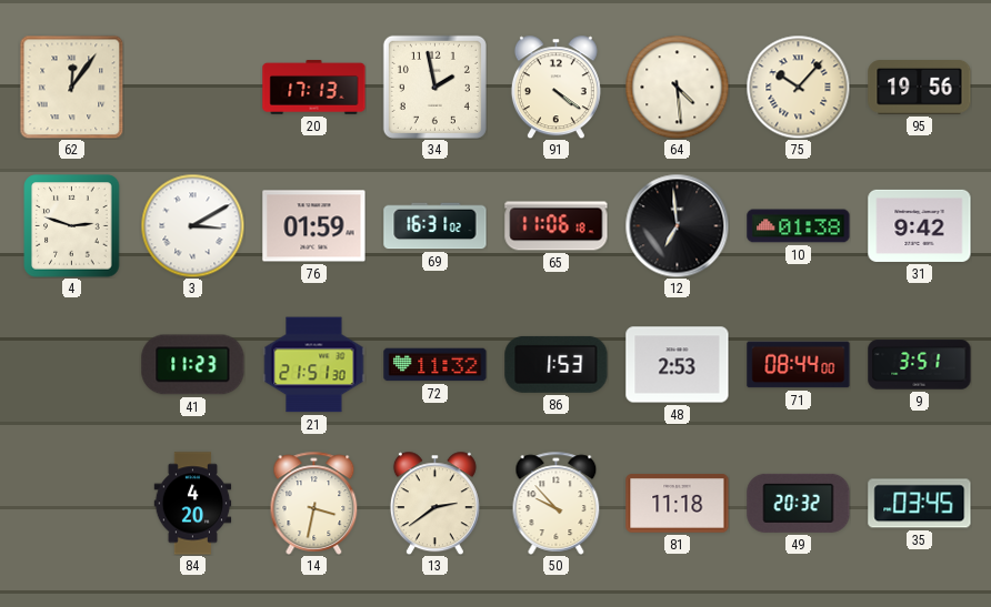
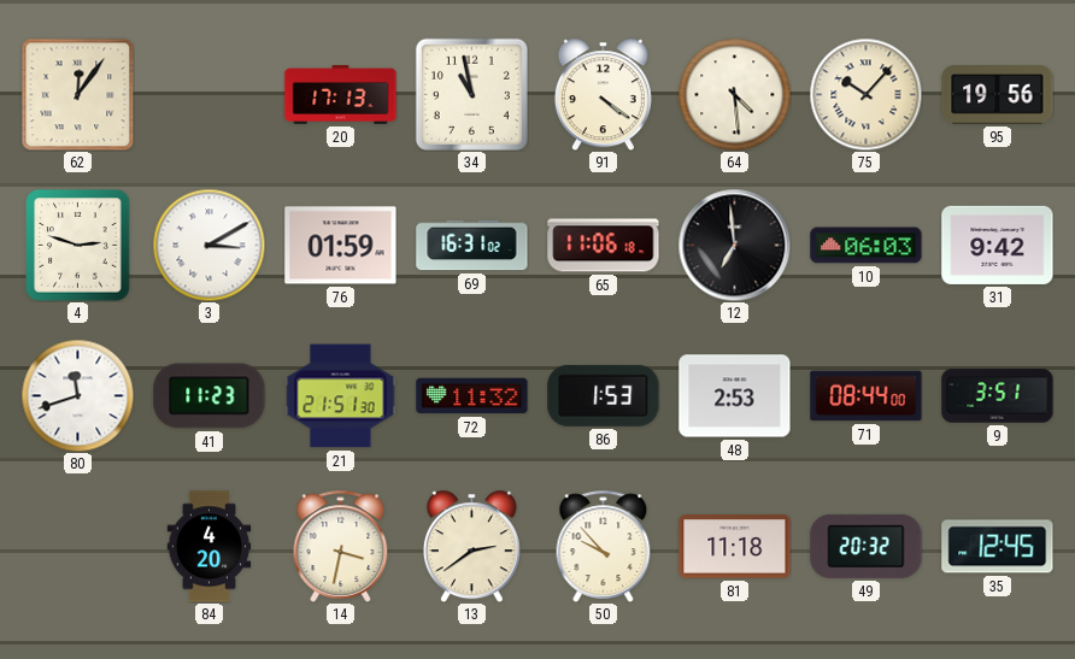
34: 1:58 -> 10:58 (471, 94)
10: 01:38 -> 06:03 (867, 246)
80: none -> 11:42 (77, 395)
35: 03:45 -> 12:45 (998, 547)
